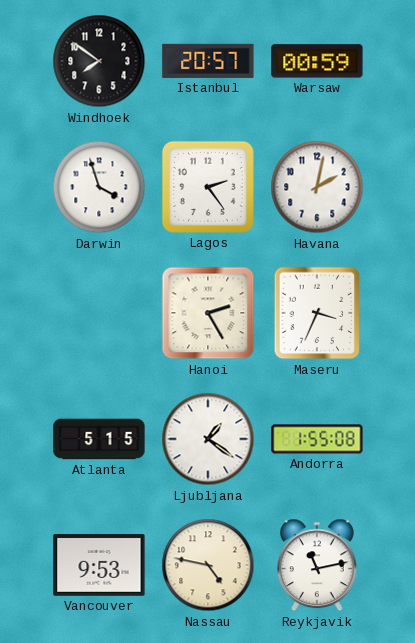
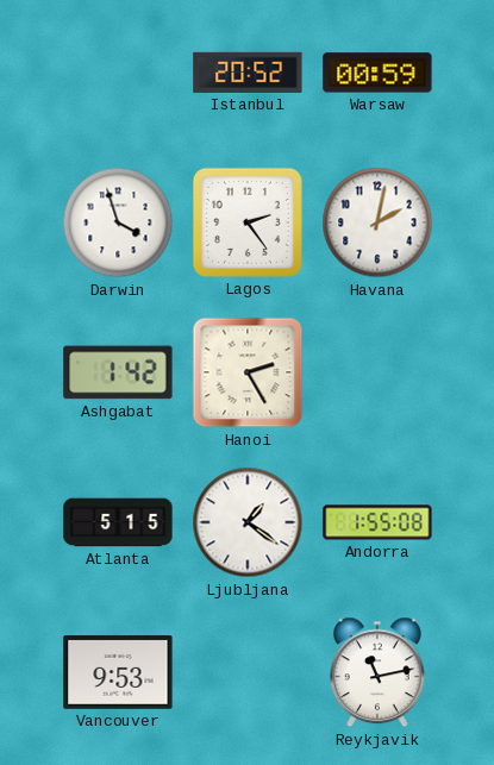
Windhoek: 7:51 -> none (99, 61)
Istanbul: 20:57 -> 20:52 (248, 73)
Ashgabat: none -> 1:42 (118, 372)
Maseru: 3:34 -> none (317, 313)
Nassau: 4:47 -> none (208, 565)
